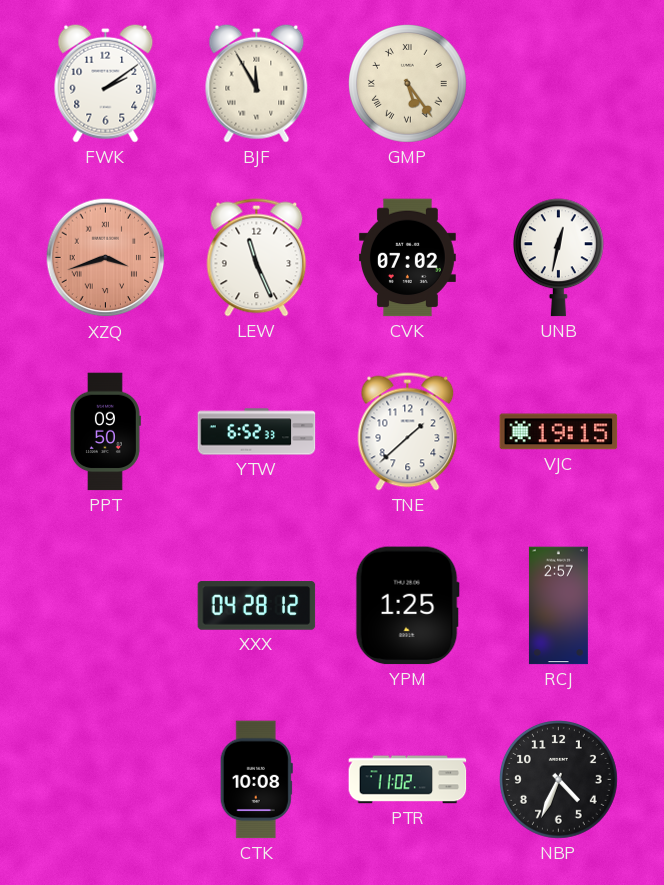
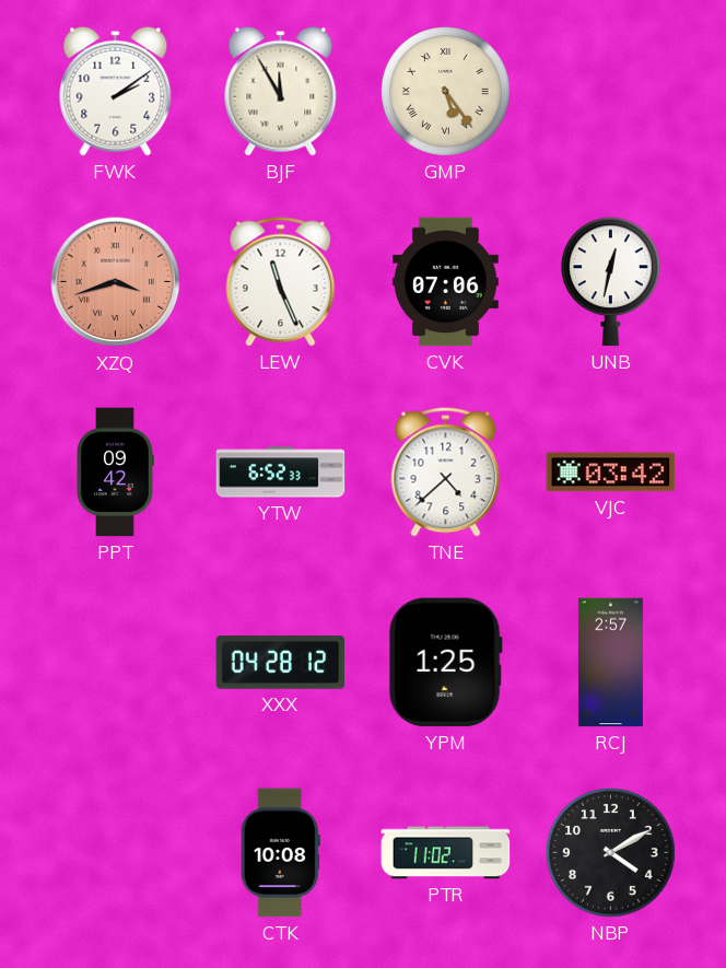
CVK: 07:02 -> 07:06 (446, 282)
PPT: 09:50 -> 09:42 (115, 473)
TNE: 1:38 -> 4:38 (446, 473)
VJC: 19:15 -> 03:42 (611, 473)
NBP: 4:34 -> 4:10 (611, 853)
